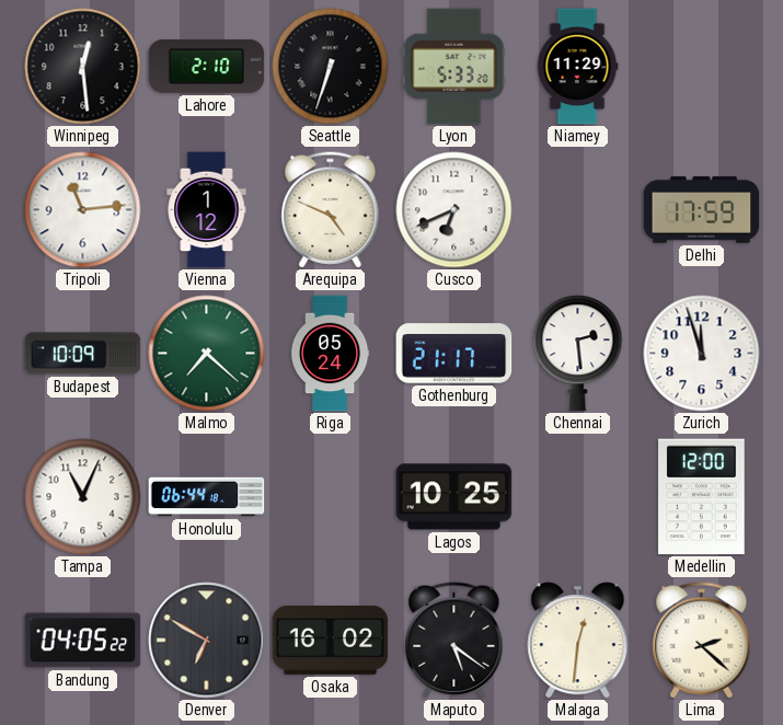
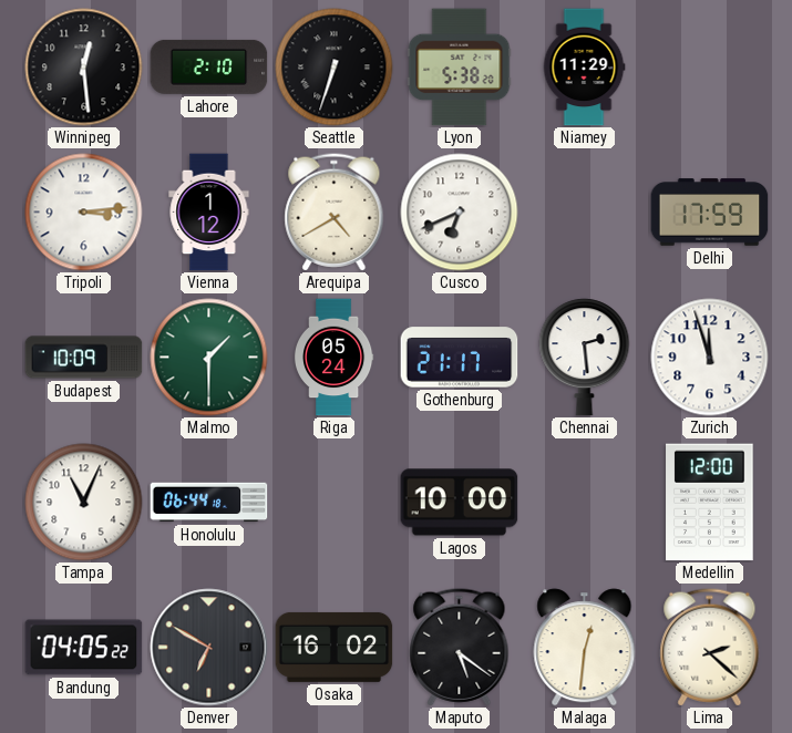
Lyon: 5:33 -> 5:38 (460, 68)
Tripoli: 11:14 -> 3:14 (84, 213)
Arequipa: 4:49 -> 4:40 (335, 213)
Malmo: 7:22 -> 1:30 (209, 358)
Lagos: 10:25 -> 10:00 (460, 503)
